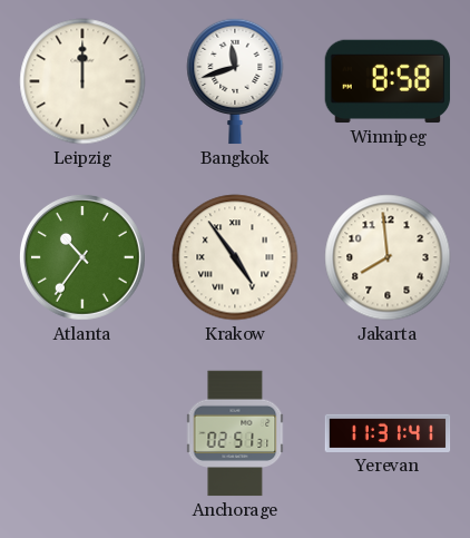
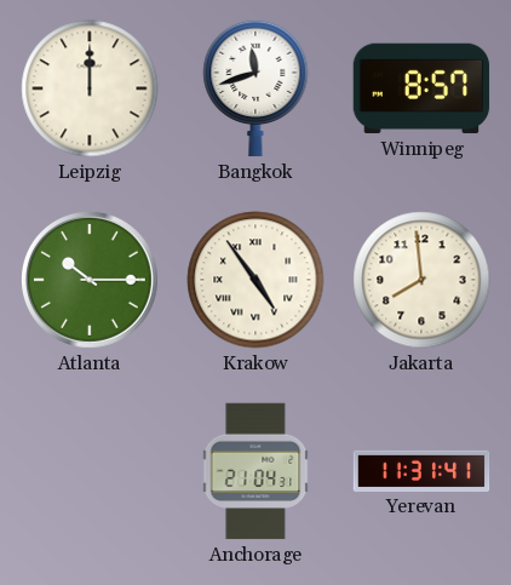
Winnipeg: 8:58 -> 8:57 (421, 88)
Atlanta: 10:36 -> 10:15 (90, 280)
Anchorage: 02:51 -> 21:04 (255, 471)
